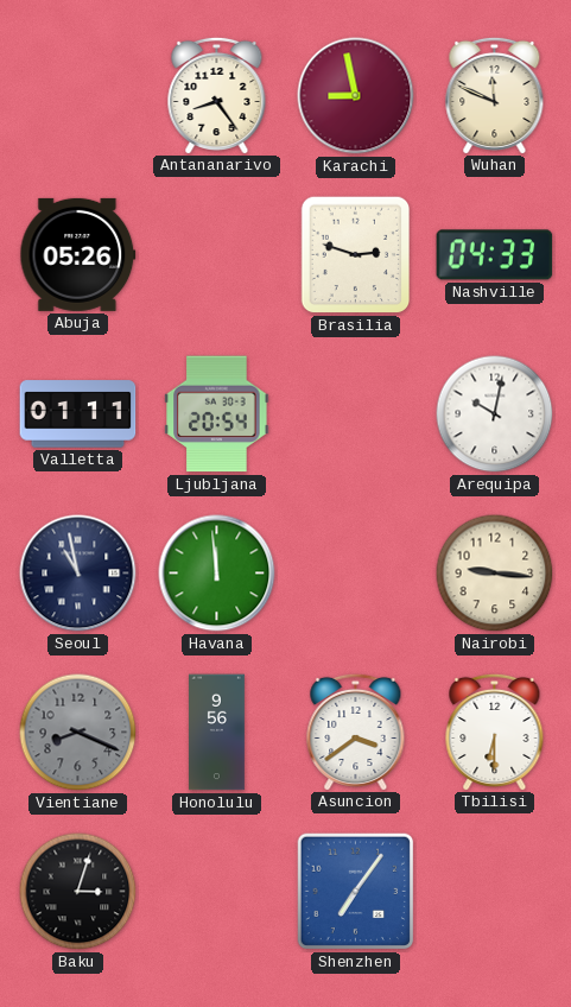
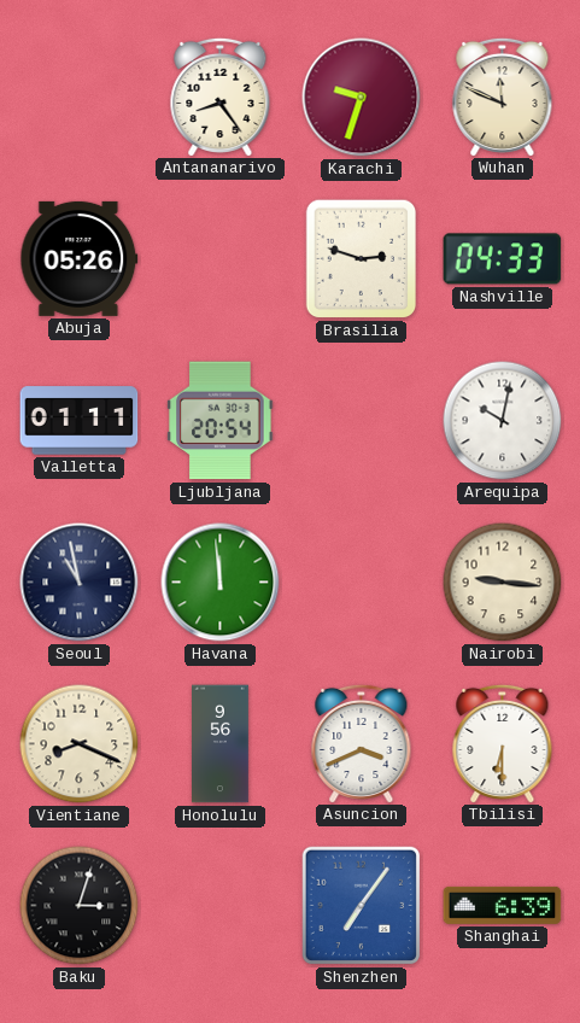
Karachi: 8:58 -> 9:33 (362, 98)
Vientiane dial: grey -> cream (80, 744)
Asuncion: 3:39 -> 3:41 (362, 743)
Shanghai: none -> 6:39 (503, 905)
